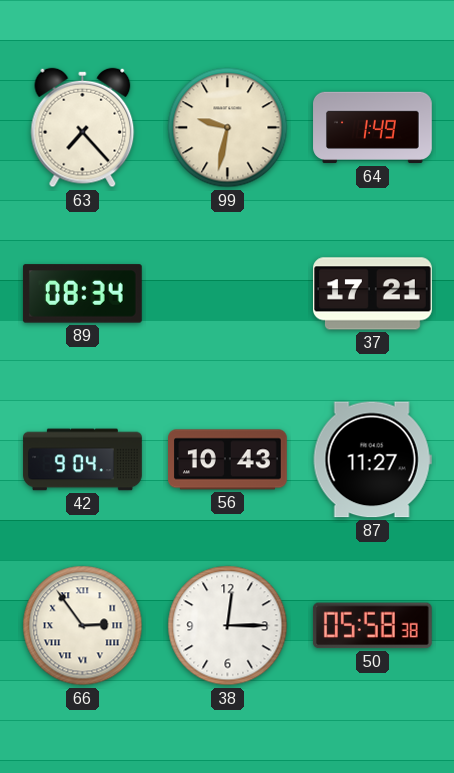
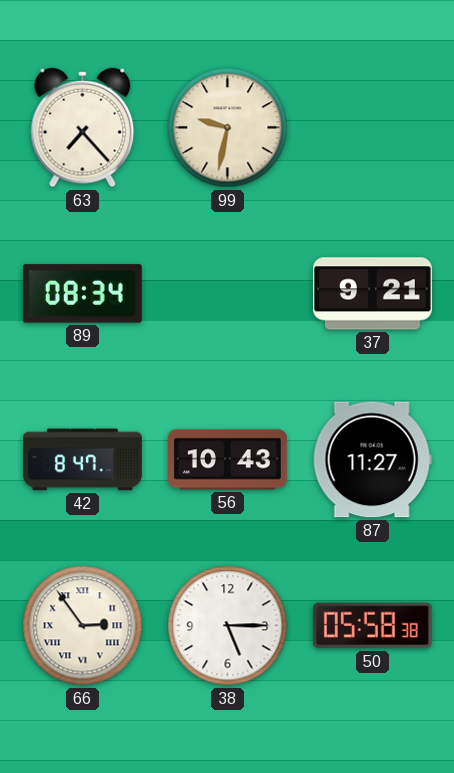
64: 1:49 -> none (373, 128)
37: 17:21 -> 9:21 (373, 294)
42: 9:04 -> 8:47 (83, 460)
38: 12:15 -> 5:15 (228, 626)
